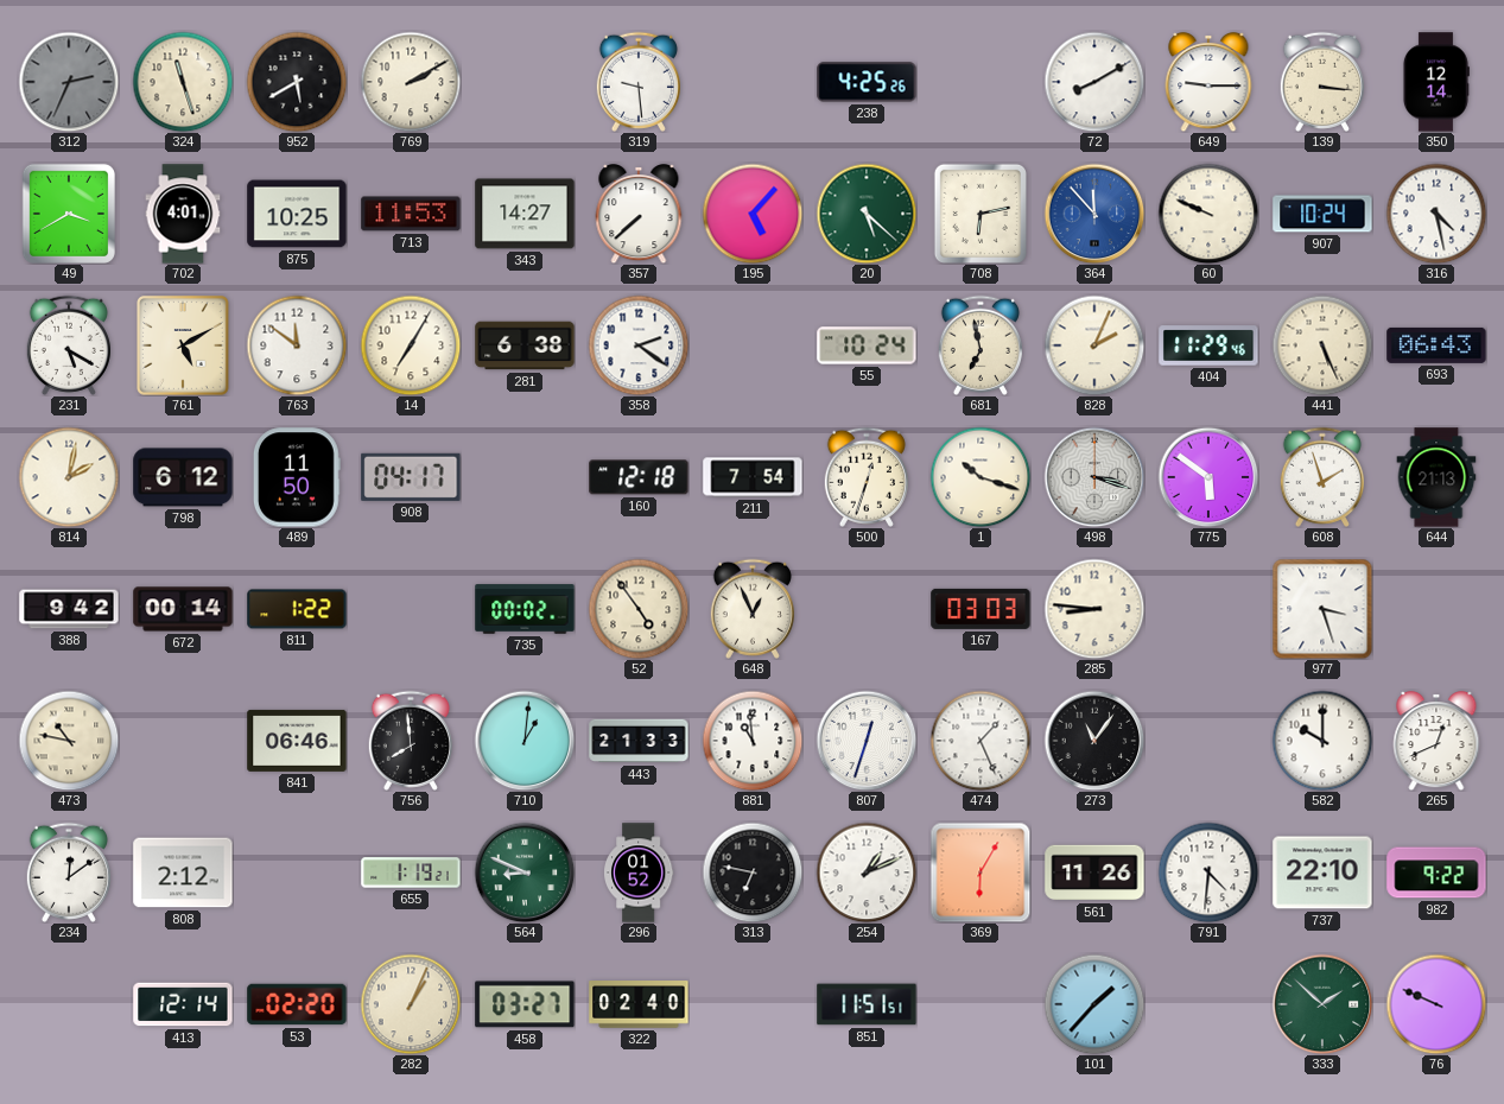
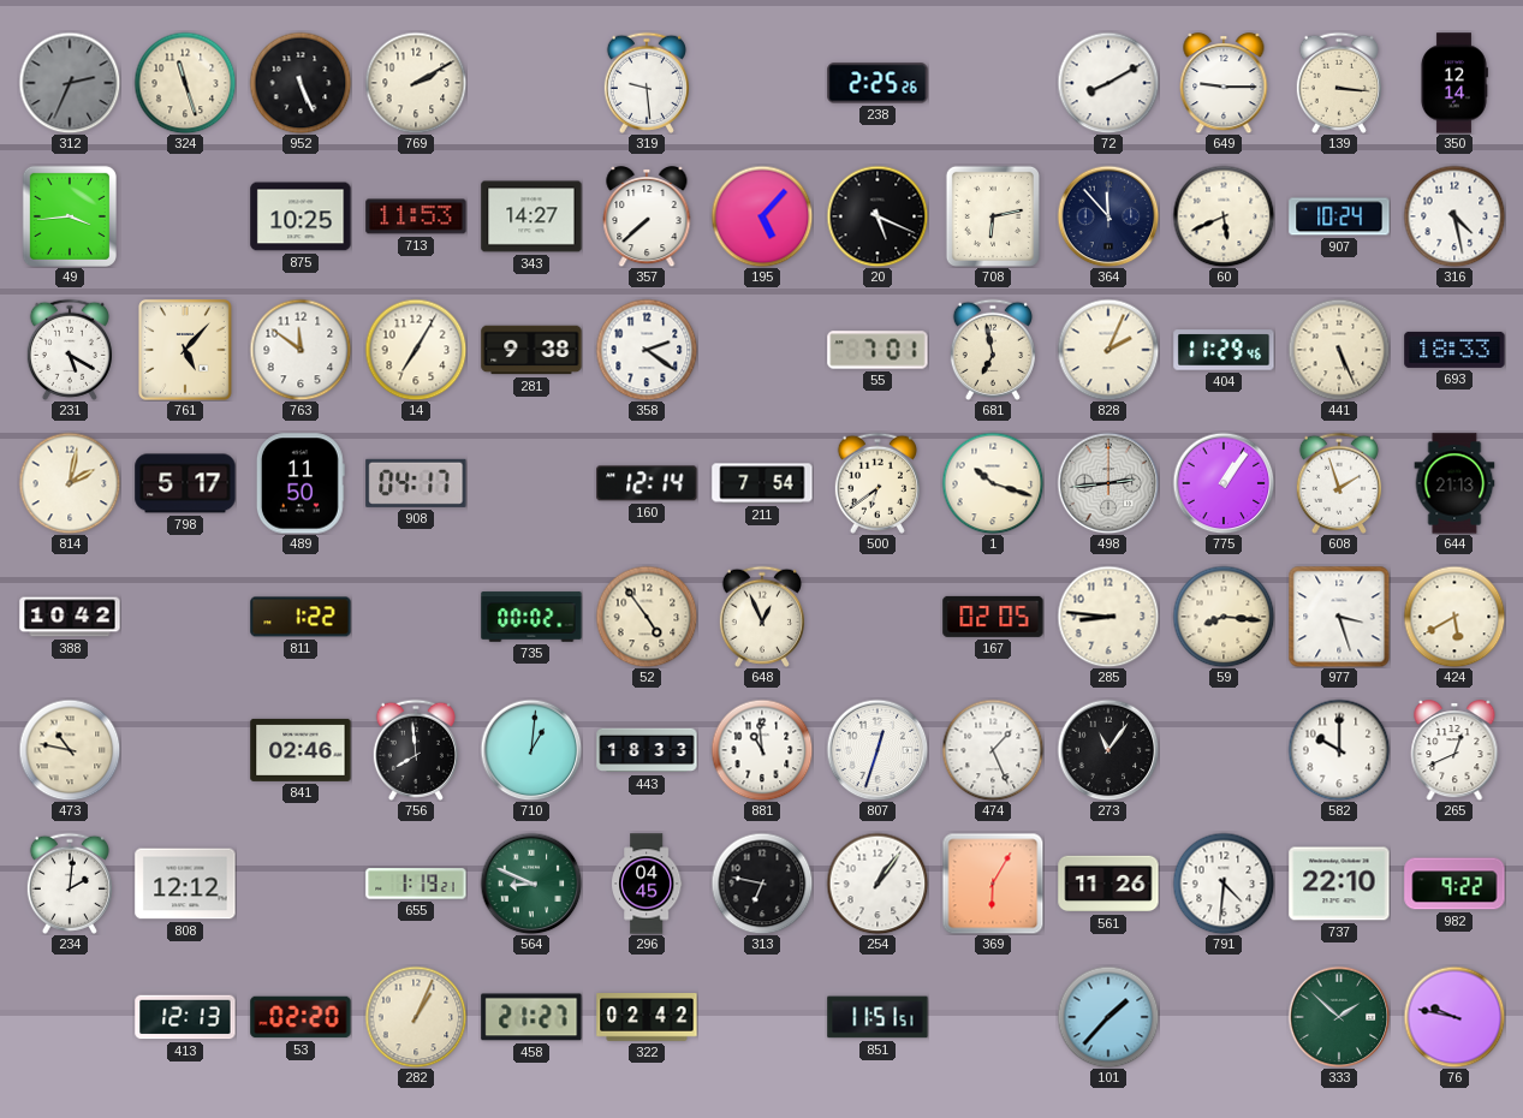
952: 5:40 -> 5:26 (301, 83)
238: 4:25 -> 2:25 (877, 83)
49: 3:40 -> 3:44 (70, 216)
702: 4:01 -> none (183, 214)
20: 5:22 -> 5:19 (877, 216)
20 dial: green -> black (877, 216)
364 dial: blue -> navy (1108, 216)
60: 9:49 -> 5:41 (1224, 216)
761: 5:10 -> 5:07 (186, 351)
281: 6:38 -> 9:38 (531, 350)
55: 10:24 -> 7:01 (877, 350)
693: 06:43 -> 18:33 (1454, 350)
798: 6:12 -> 5:17 (185, 483)
160: 12:18 -> 12:14 (647, 483)
500: 12:33 -> 6:39 (877, 483)
498: 3:18 -> 2:44 (1108, 483)
775: 5:51 -> 1:06 (1224, 483)
388: 9:42 -> 10:42 (70, 617)
672: 00:14 -> none (183, 609)
167: 03:03 -> 02:05 (993, 617)
59: none -> 8:16 (1224, 617)
424: none -> 5:40 (1454, 617)
841: 06:46 -> 02:46 (301, 750)
443: 21:33 -> 18:33 (647, 750)
234: 12:09 -> 2:01 (70, 884)
808: 2:12 -> 12:12 (185, 884)
296: 01:52 -> 04:45 (647, 884)
254: 1:11 -> 1:06 (877, 884)
413: 12:14 -> 12:13 (185, 1017)
458: 03:27 -> 21:27 (531, 1017)
322: 02:40 -> 02:42 (647, 1017)
76: 9:49 -> 9:47 (1454, 1017)
